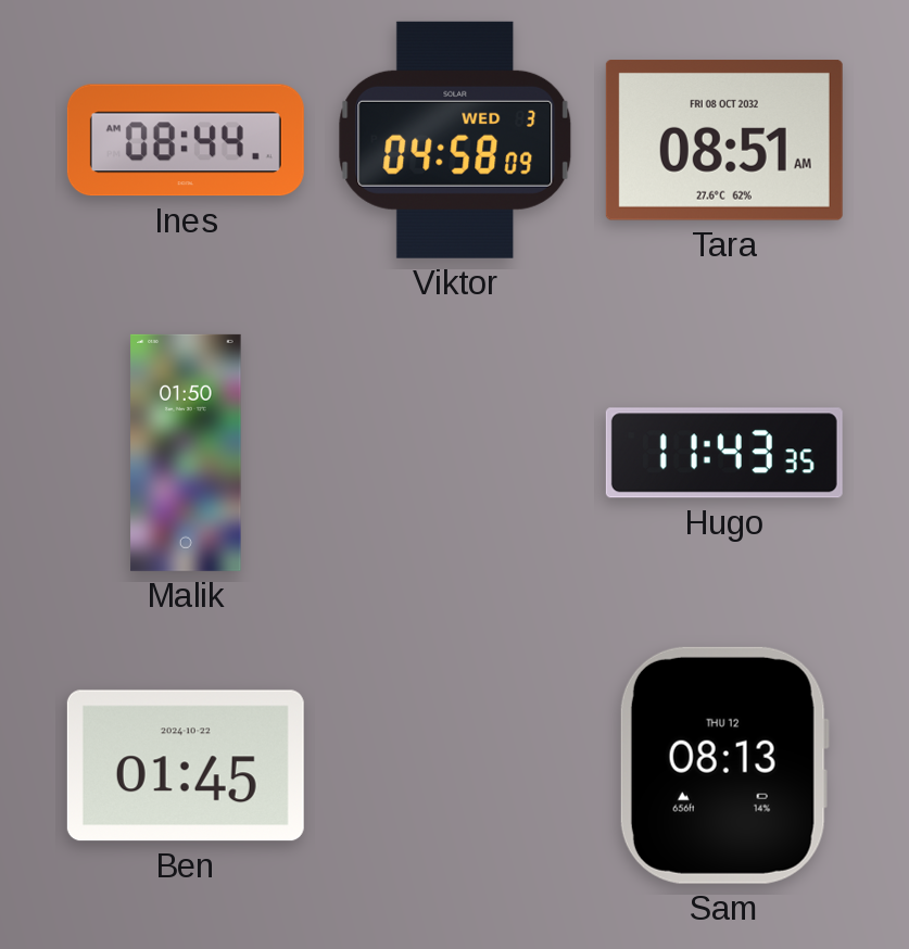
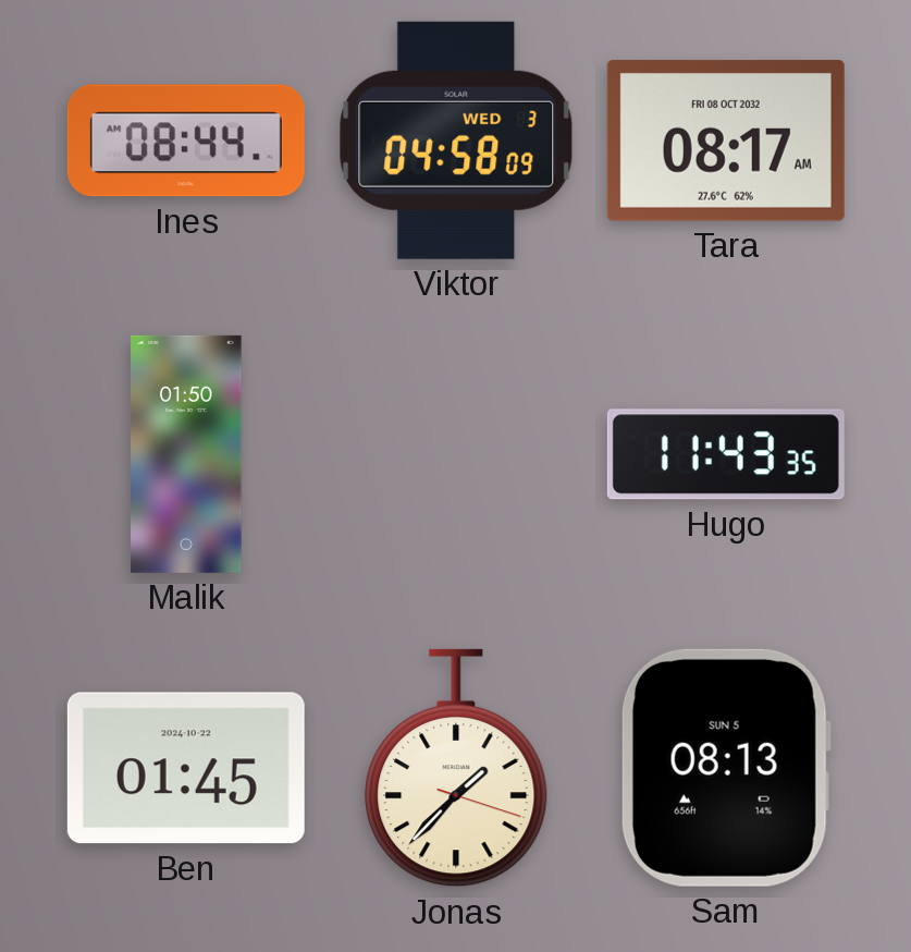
Tara: 08:51 -> 08:17 (726, 142)
Jonas: none -> 1:37 (456, 768)
Sam date: THU 12 -> SUN 5 (726, 768)
